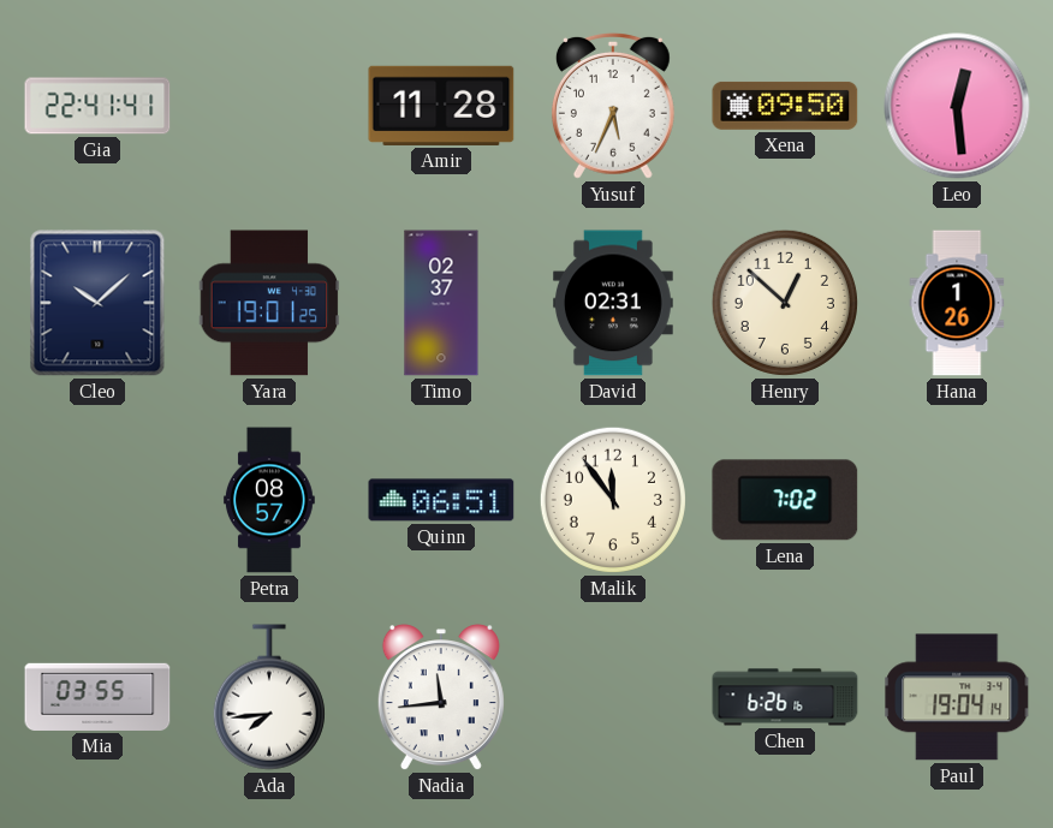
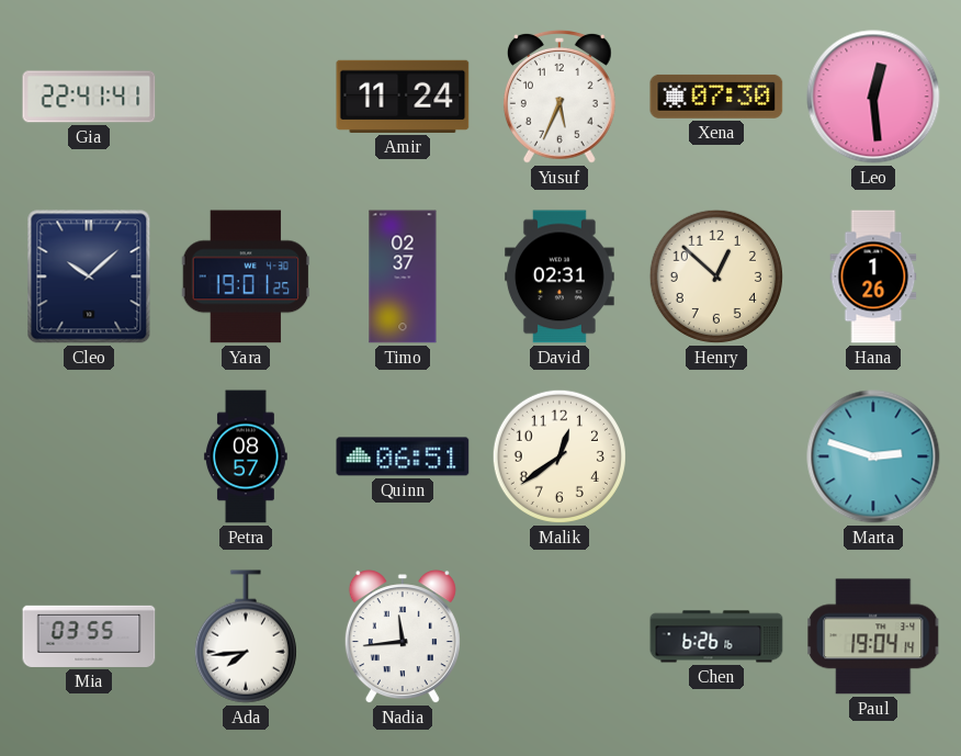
Amir: 11:28 -> 11:24 (403, 97)
Xena: 09:50 -> 07:30 (716, 97)
Malik: 11:54 -> 12:39 (559, 456)
Lena: 7:02 -> none (785, 500)
Marta: none -> 2:48 (873, 456)
